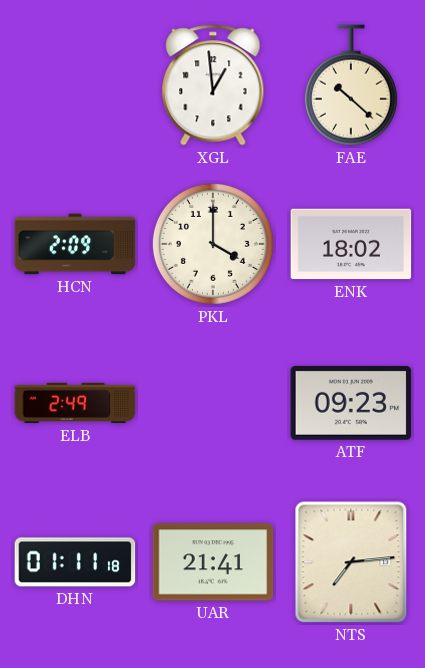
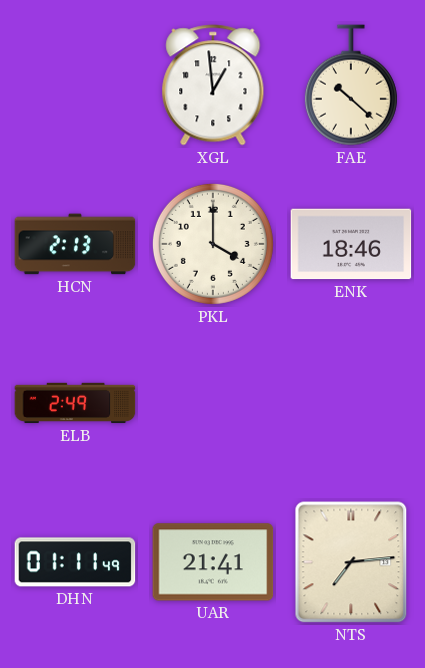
HCN: 2:09 -> 2:13 (75, 244)
ENK: 18:02 -> 18:46 (351, 244)
ATF: 09:23 -> none (351, 403)
DHN: 01:11:18 -> 01:11:49 (75, 562)
